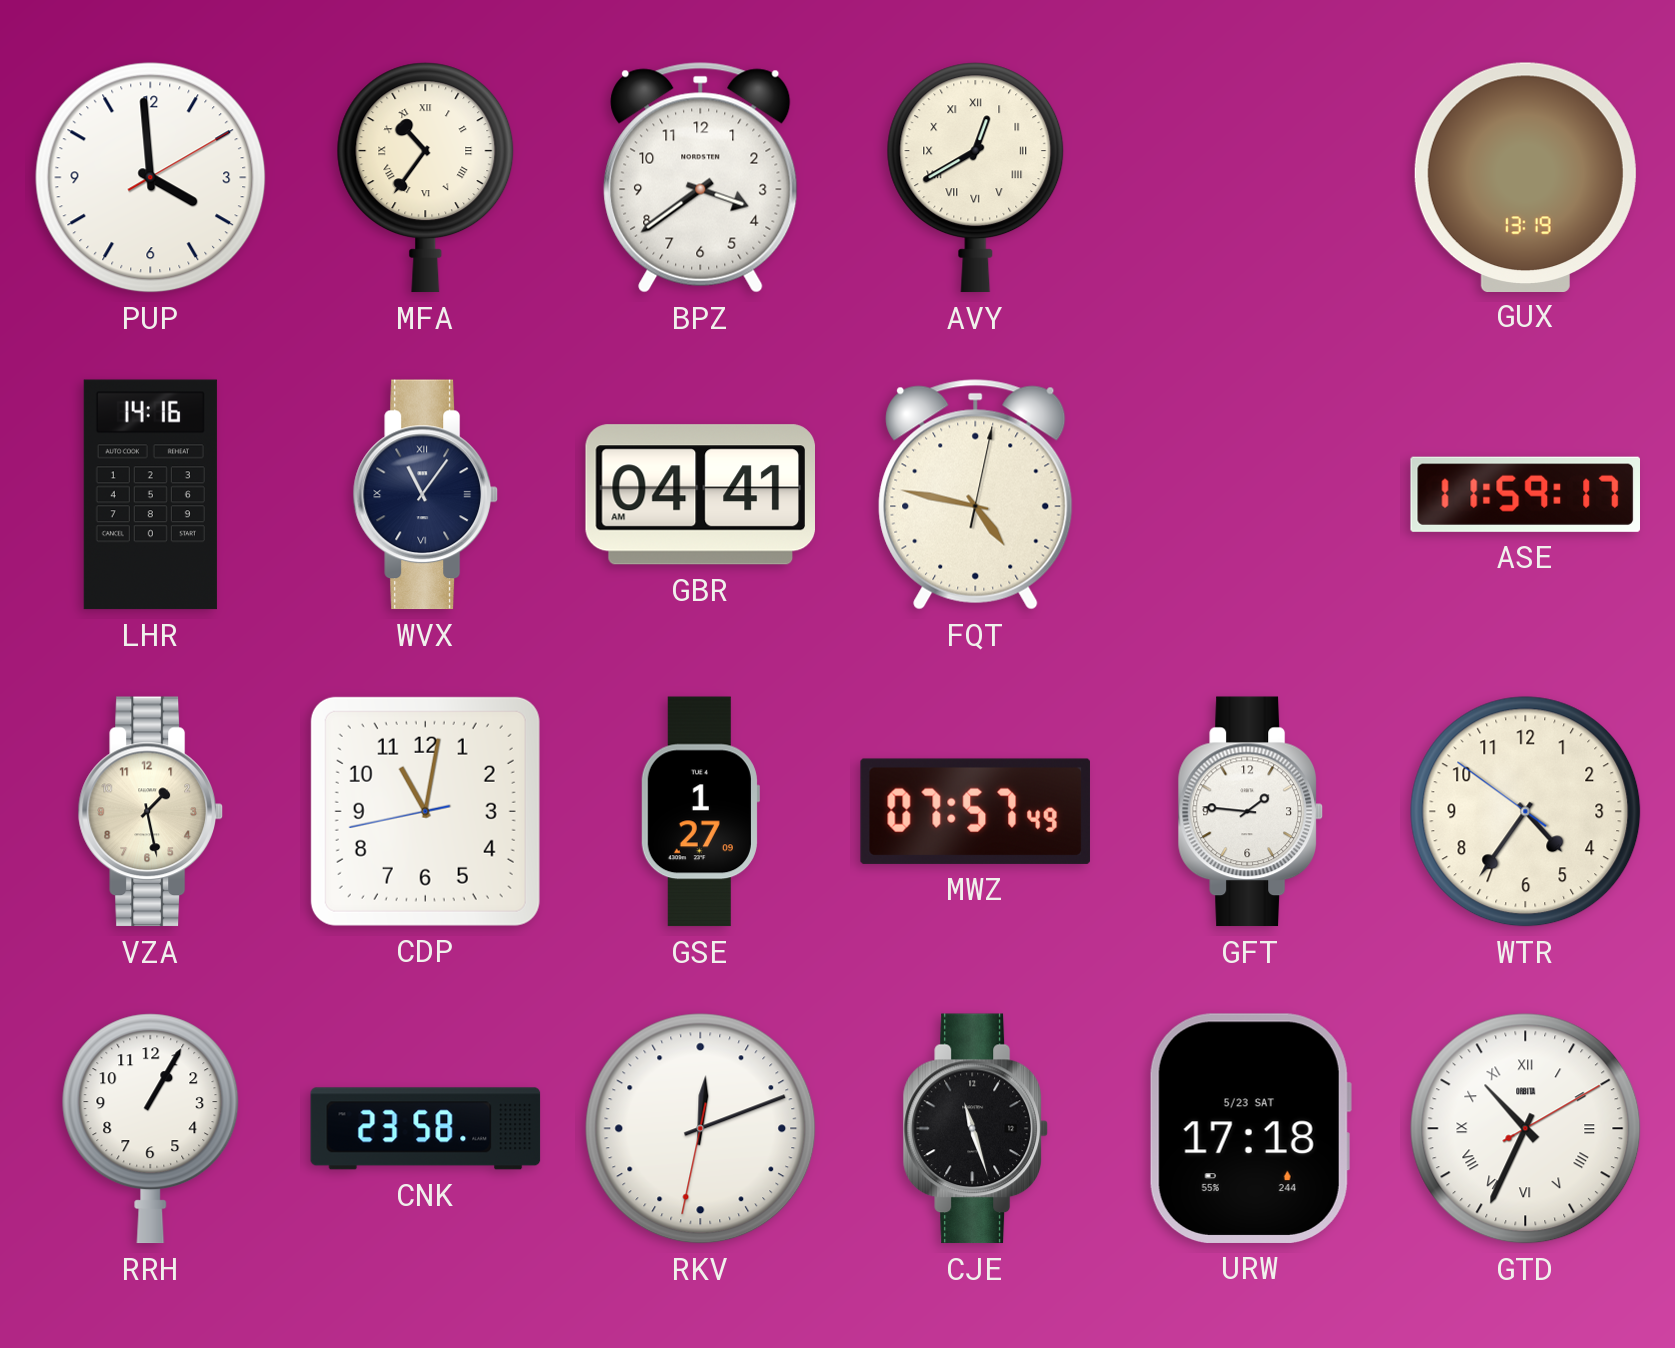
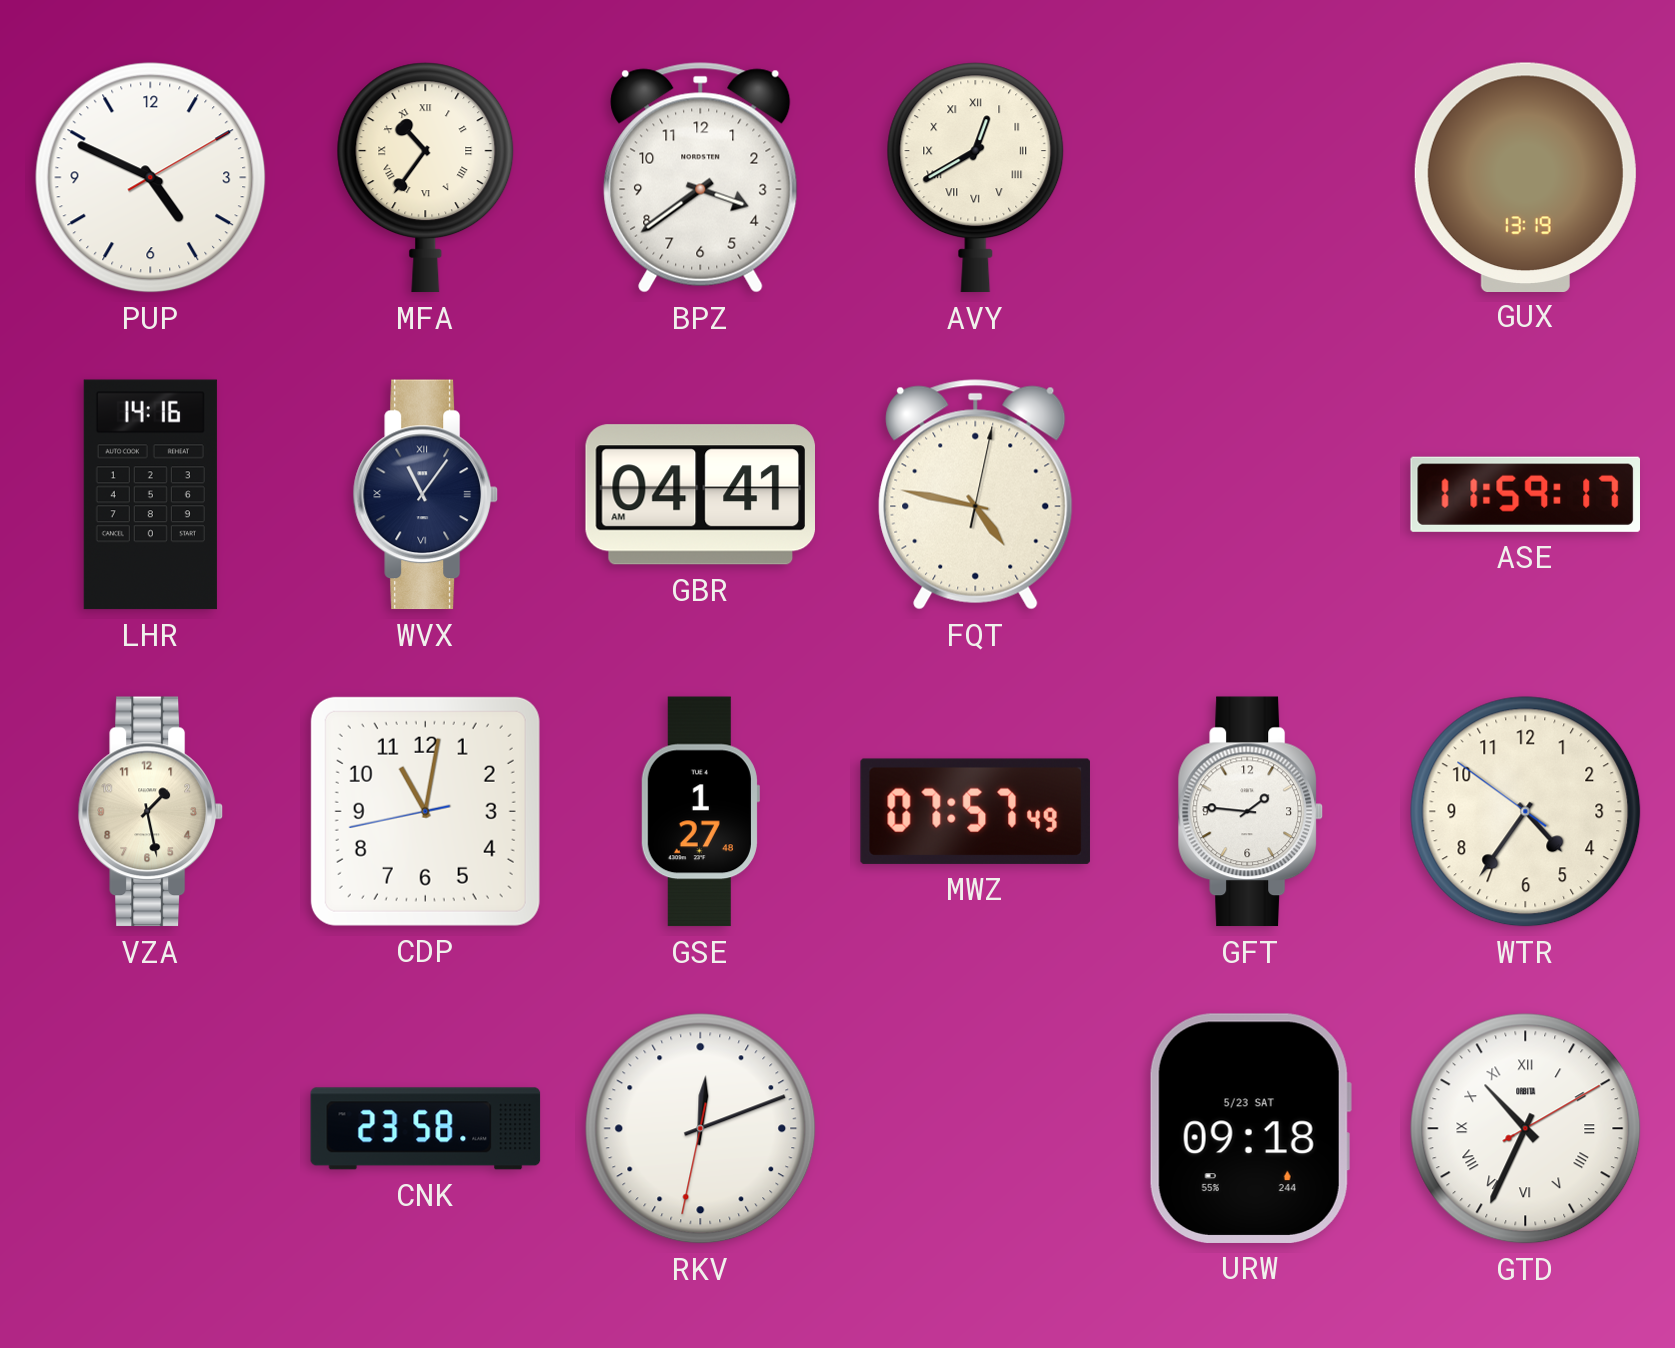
PUP: 3:59 -> 4:49 (151, 178)
GSE: 1:27:09 -> 1:27:48 (700, 812)
RRH: 1:05 -> none (151, 1129)
CJE: 11:27 -> none (975, 1129)
URW: 17:18 -> 09:18 (1250, 1128)
